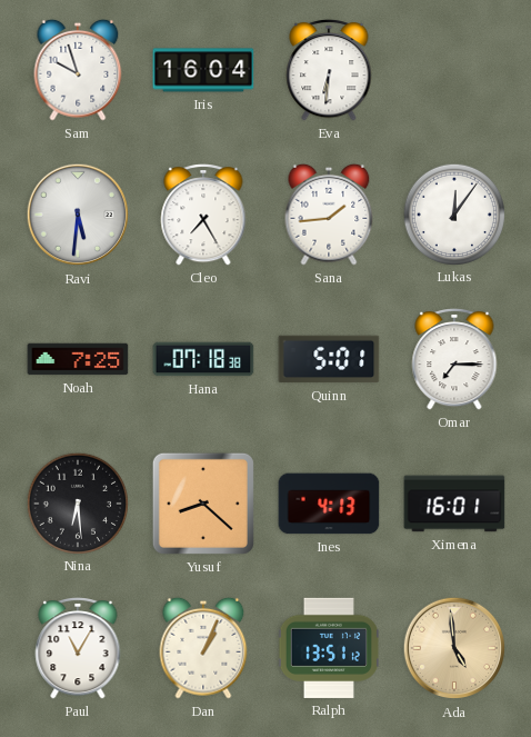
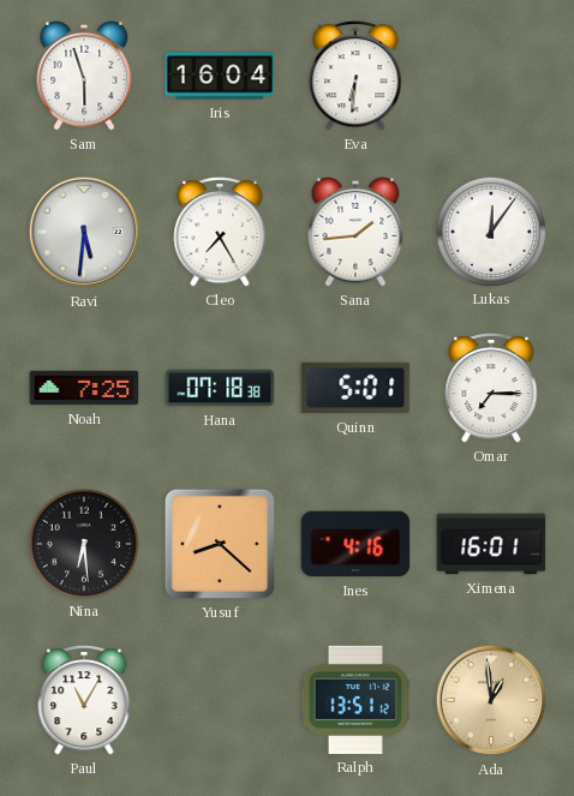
Sam: 9:57 -> 5:57 (84, 76)
Ines: 4:13 -> 4:16 (355, 544)
Dan: 1:04 -> none (203, 648)
Ada: 4:59 -> 12:59 (491, 700)
